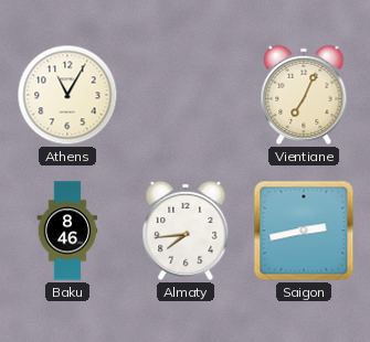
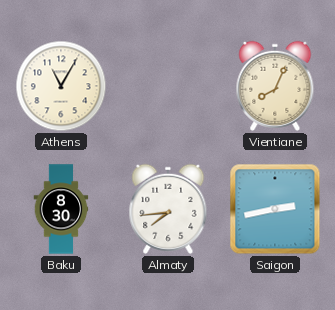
Vientiane: 7:04 -> 8:04 (275, 86)
Baku: 8:46 -> 8:30 (61, 209)
